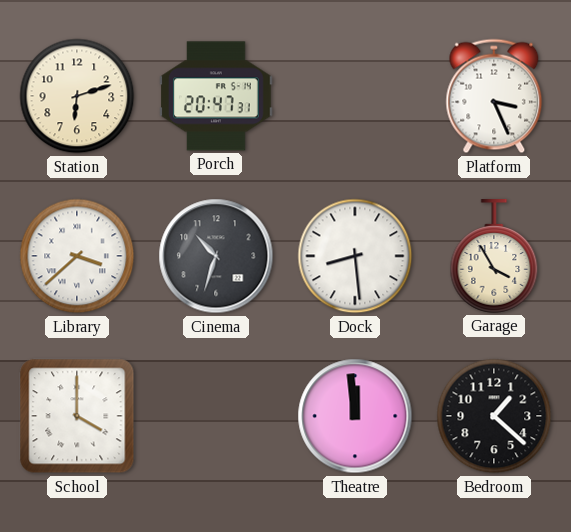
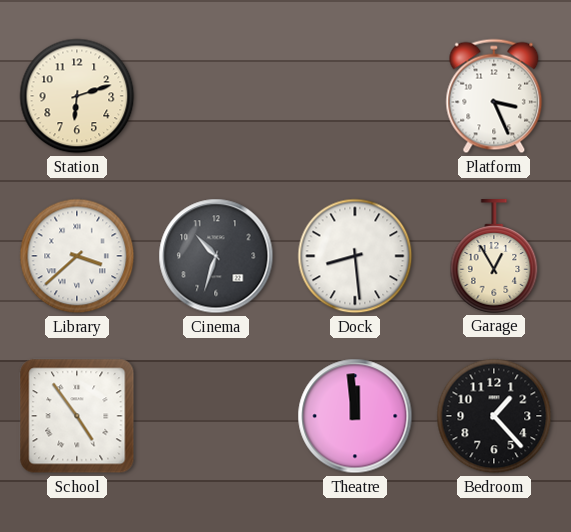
Porch: 20:47 -> none (216, 96)
Garage: 3:55 -> 12:55 (494, 256)
School: 4:00 -> 4:54 (77, 416)
Bedroom: 1:22 -> 1:23 (494, 416)
